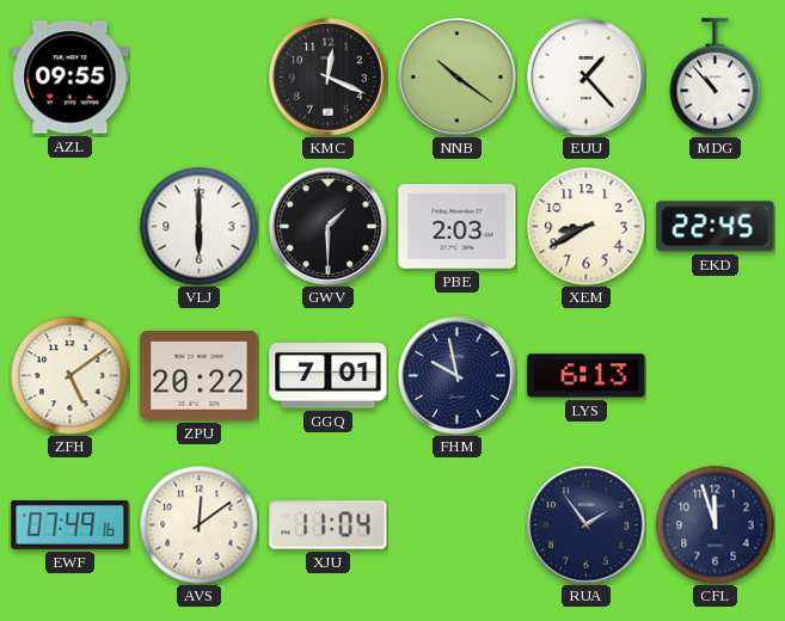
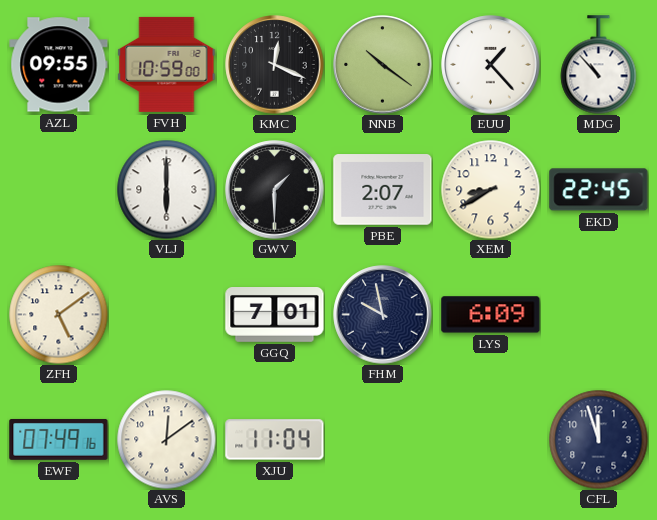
FVH: none -> 10:59 (167, 64)
PBE: 2:03 -> 2:07 (383, 190)
ZPU: 20:22 -> none (200, 376)
LYS: 6:13 -> 6:09 (491, 315)
RUA: 1:54 -> none (587, 525)
